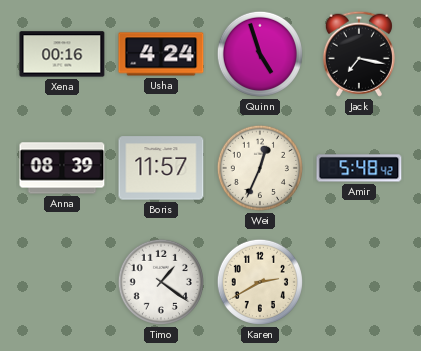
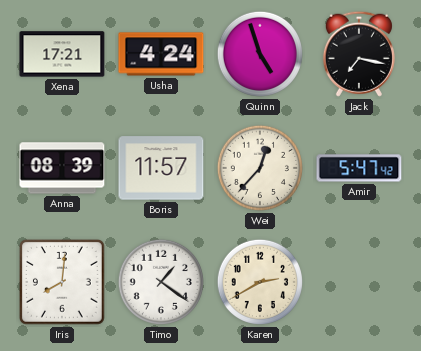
Xena: 00:16 -> 17:21 (62, 54)
Wei: 12:34 -> 12:37 (260, 168)
Amir: 5:48 -> 5:47 (359, 168)
Iris: none -> 8:01 (63, 283)
